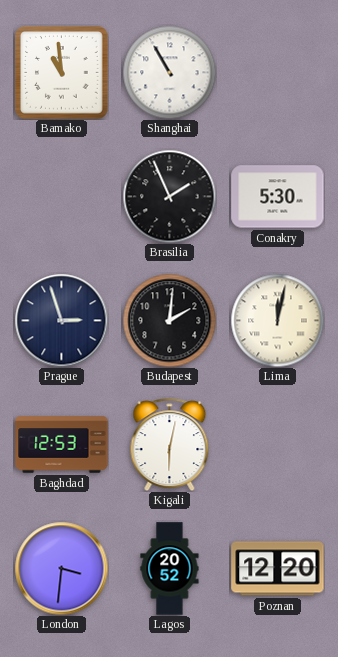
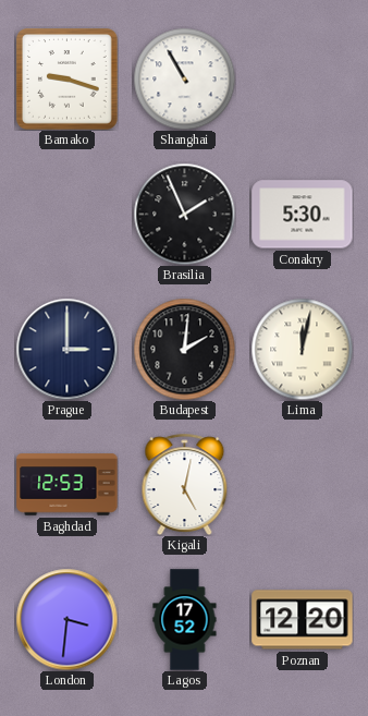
Bamako: 10:59 -> 9:18 (68, 80)
Prague: 2:57 -> 3:00 (66, 349)
Kigali: 6:02 -> 5:02 (185, 484)
Lagos: 20:52 -> 17:52 (185, 620)
